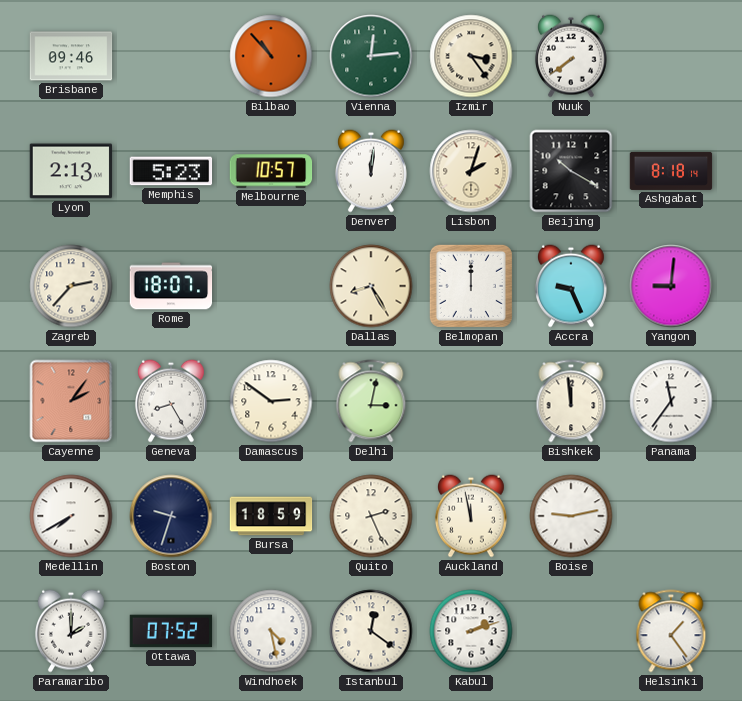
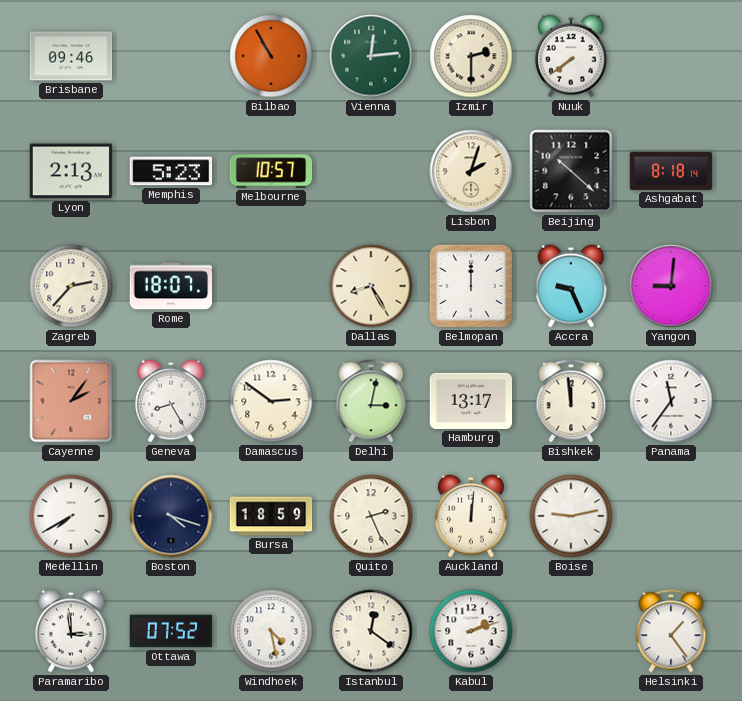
Bilbao: 10:53 -> 10:55 (271, 56)
Izmir: 3:24 -> 2:30 (471, 56)
Denver: 12:01 -> none (371, 171)
Beijing: 10:20 -> 10:22 (571, 171)
Hamburg: none -> 13:17 (471, 401)
Boston: 9:33 -> 4:18 (171, 516)
Auckland: 11:58 -> 12:01 (471, 516)
Paramaribo: 2:00 -> 2:59 (71, 631)
